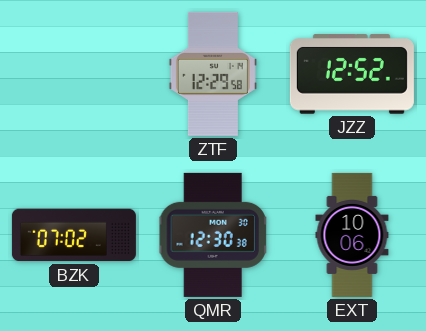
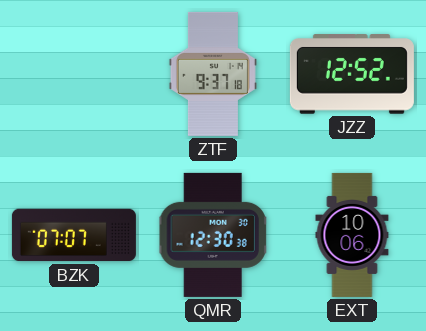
ZTF: 12:29 -> 9:37 (213, 74)
BZK: 07:02 -> 07:07 (74, 235)
